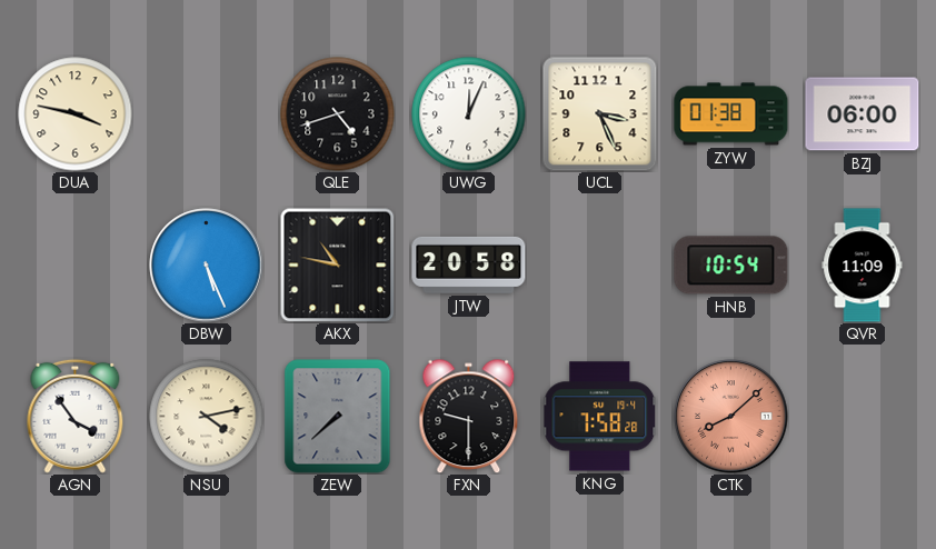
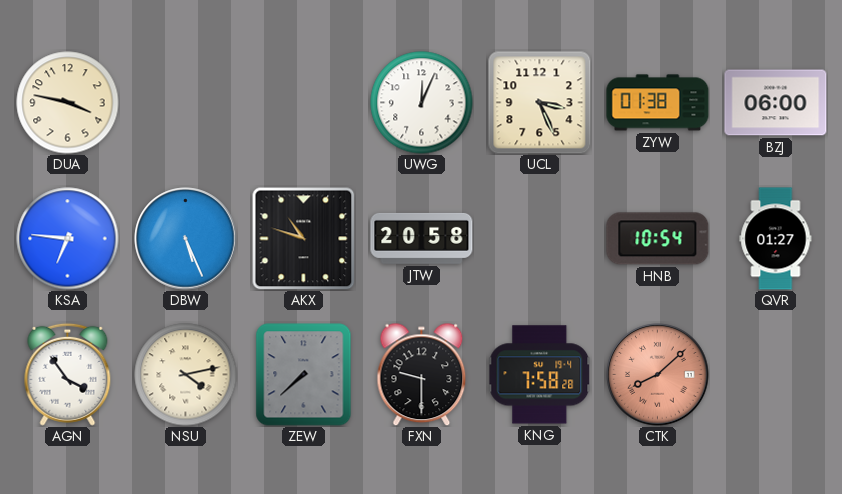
QLE: 4:42 -> none (338, 114)
KSA: none -> 6:46 (68, 239)
AKX: 10:47 -> 10:48 (303, 238)
QVR: 11:09 -> 01:27 (776, 239)
